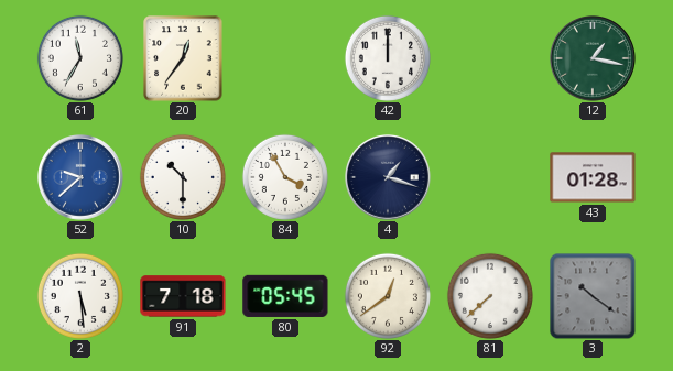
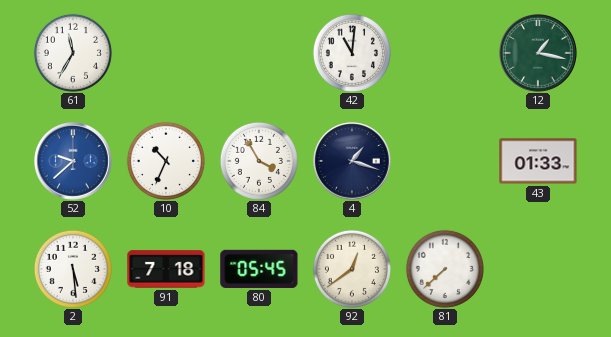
20: 12:36 -> none (183, 58)
42: 12:00 -> 11:01 (352, 53)
10: 10:30 -> 10:34 (166, 161)
43: 01:28 -> 01:33 (538, 161)
3: 10:21 -> none (593, 296)
